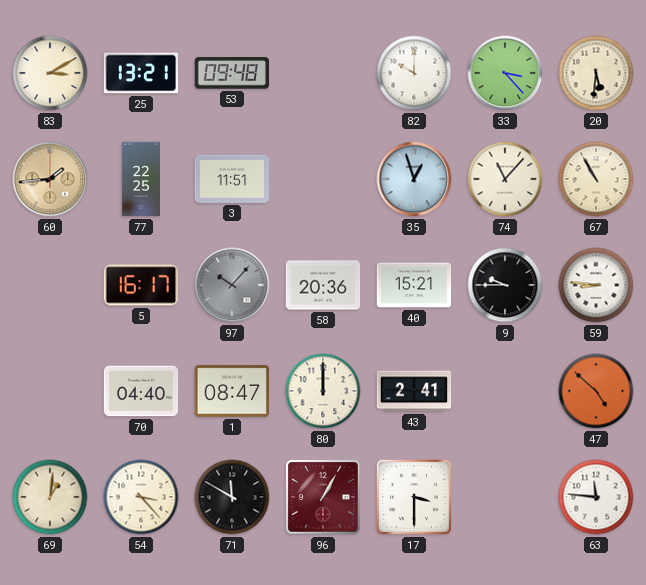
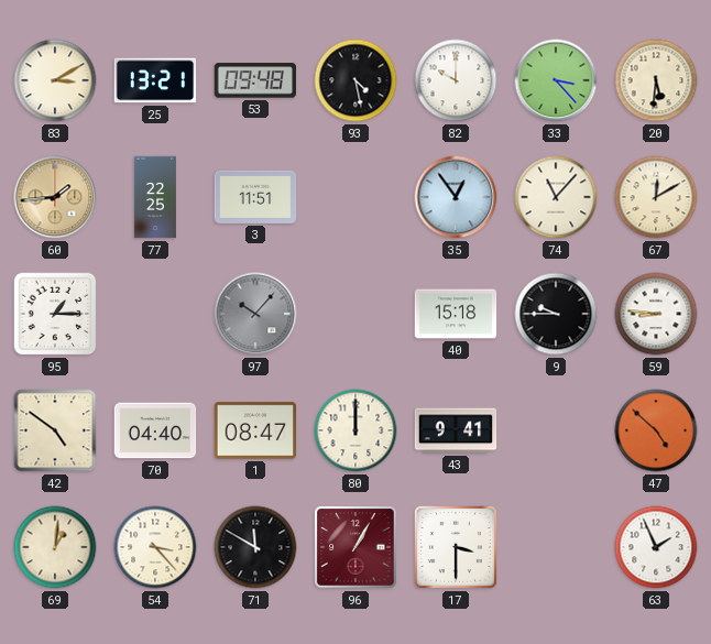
93: none -> 4:28 (355, 80)
35: 12:57 -> 12:54 (456, 197)
67: 10:55 -> 12:10 (656, 197)
95: none -> 1:15 (55, 314)
5: 16:17 -> none (140, 285)
58: 20:36 -> none (323, 285)
40: 15:21 -> 15:18 (456, 314)
42: none -> 4:51 (55, 430)
43: 2:41 -> 9:41 (456, 430)
63: 11:46 -> 1:56 (656, 547)
